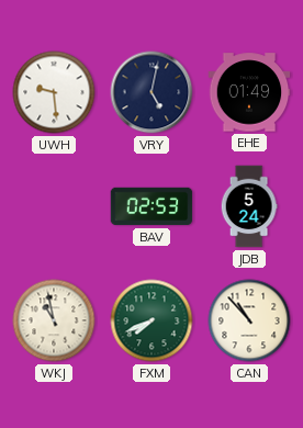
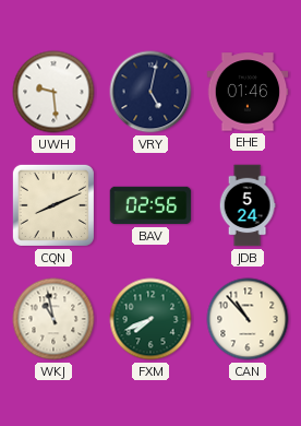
EHE: 01:49 -> 01:46 (248, 92)
CQN: none -> 8:11 (53, 205)
BAV: 02:53 -> 02:56 (150, 205)
